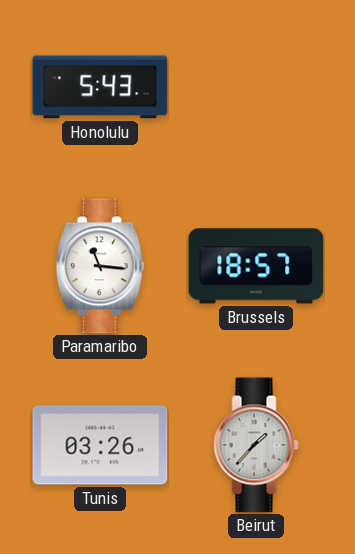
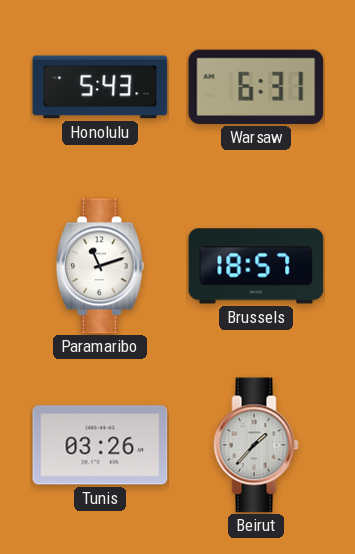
Warsaw: none -> 6:31 (256, 87)
Paramaribo: 11:16 -> 11:12 (100, 266)
